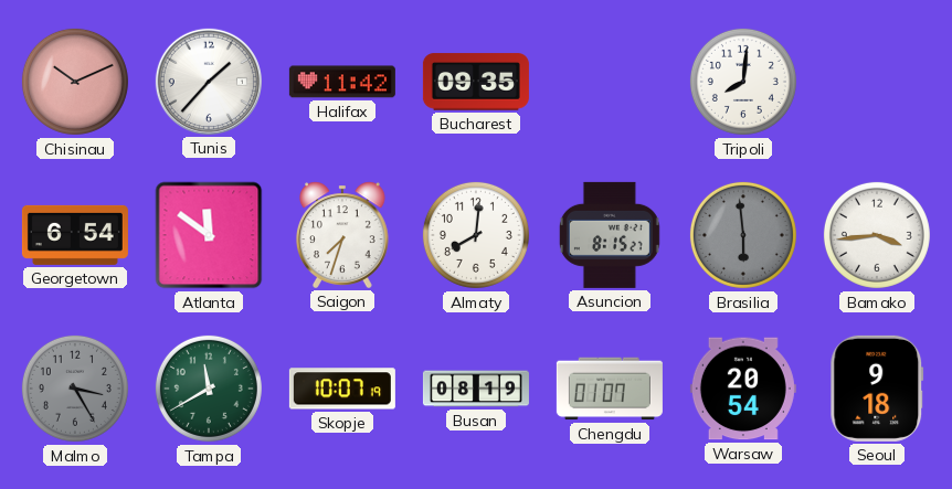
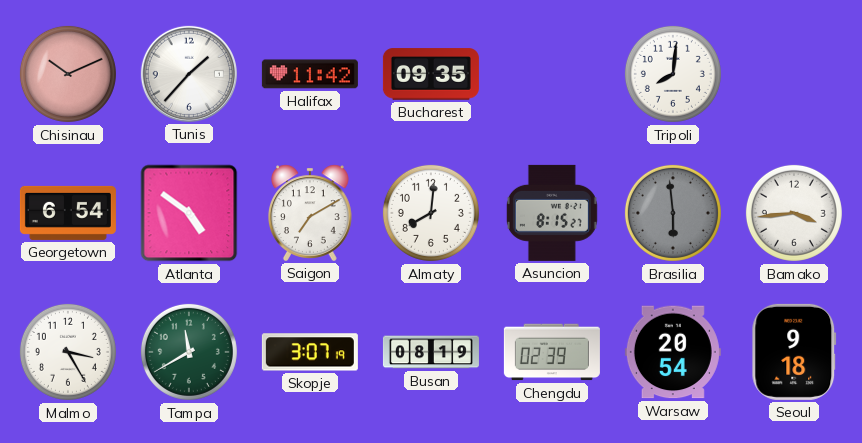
Atlanta: 11:51 -> 4:51 (189, 213)
Saigon: 7:33 -> 7:10 (310, 213)
Malmo dial: grey -> white (68, 352)
Skopje: 10:07 -> 3:07 (310, 352)
Chengdu: 01:07 -> 02:39 (552, 352)
